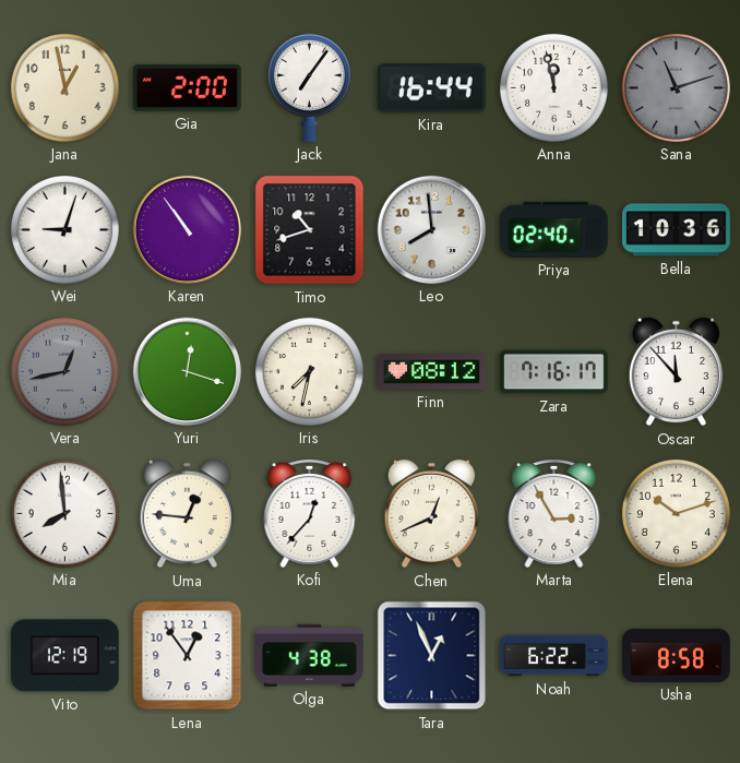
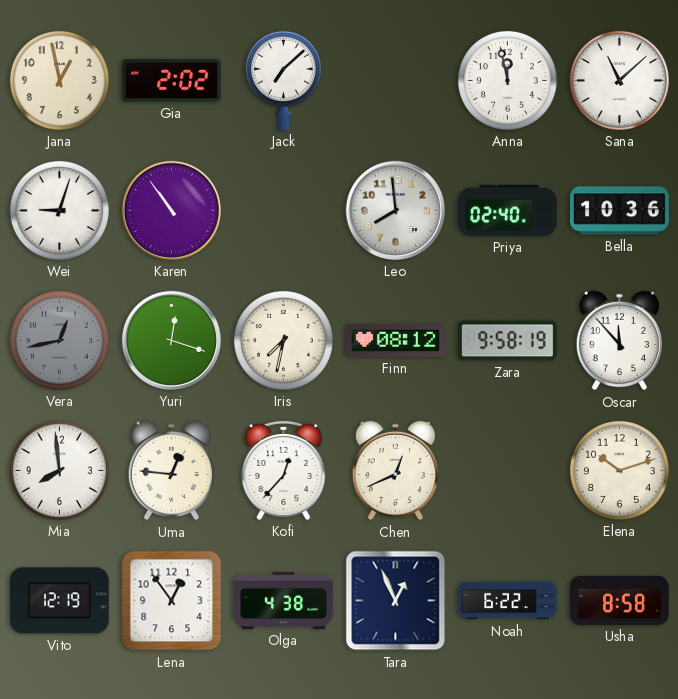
Gia: 2:00 -> 2:02 (171, 81)
Jack: 7:06 -> 7:08 (283, 80)
Kira: 16:44 -> none (431, 88)
Sana: 11:12 -> 11:08 (619, 80)
Sana dial: grey -> white (619, 80)
Timo: 10:42 -> none (310, 230)
Zara: 7:16 -> 9:58 (508, 341)
Marta: 2:55 -> none (554, 514)
